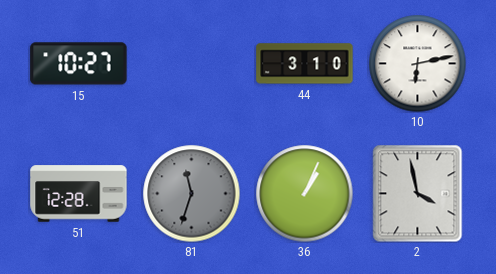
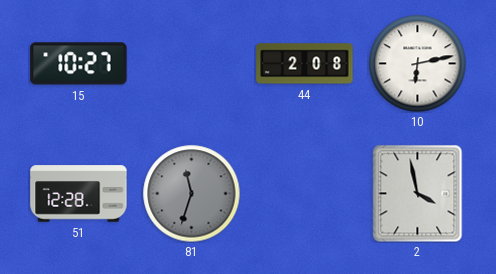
44: 3:10 -> 2:08 (305, 64)
36: 1:04 -> none (304, 193)
